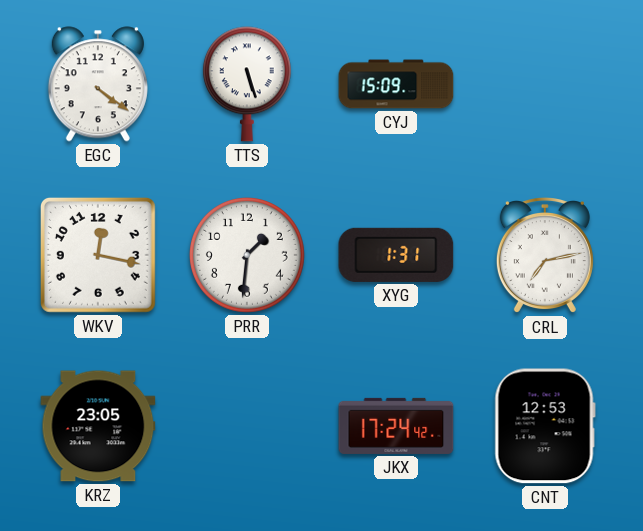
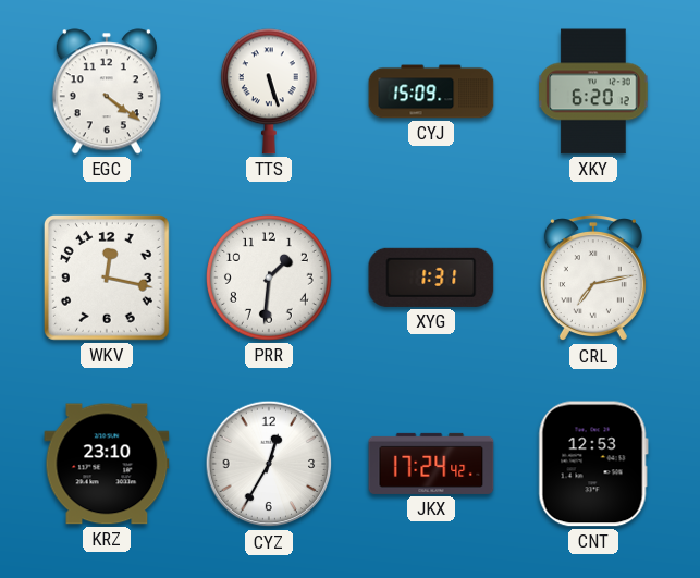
XKY: none -> 6:20 (593, 91)
KRZ: 23:05 -> 23:10 (107, 464)
CYZ: none -> 12:35 (269, 464)
